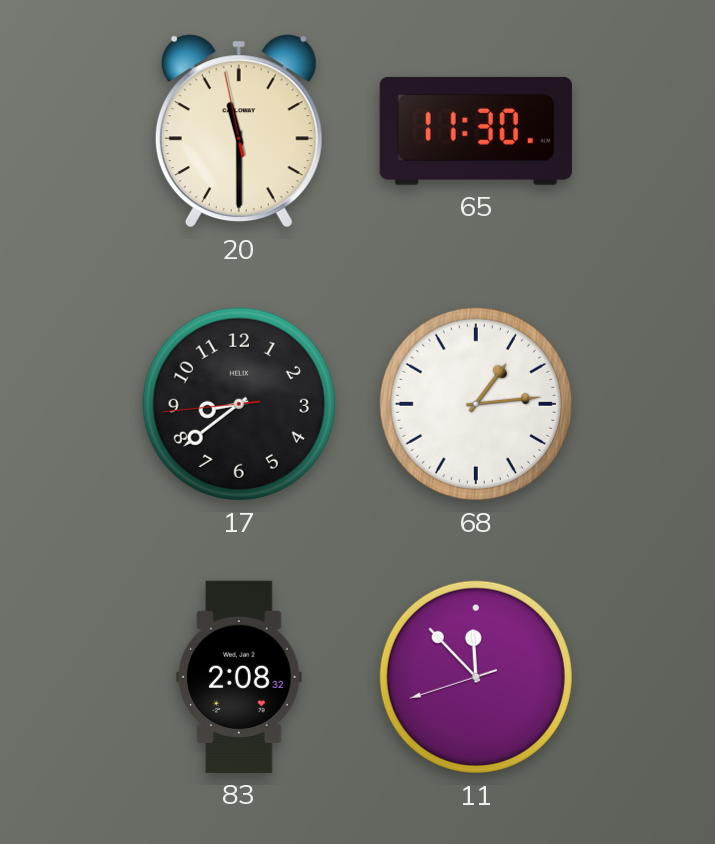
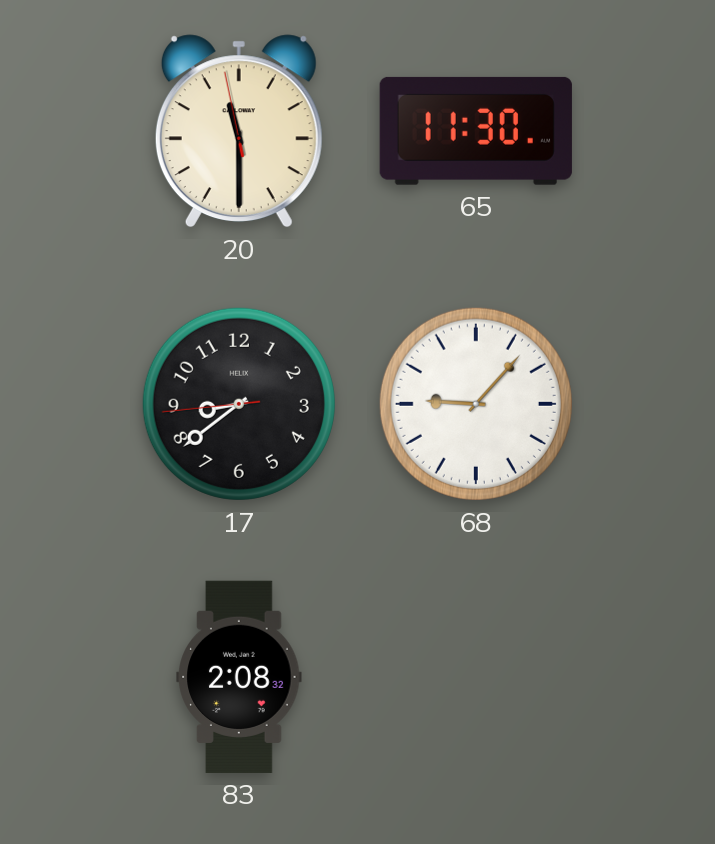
68: 1:14 -> 9:07 (476, 404)
11: 11:52 -> none (476, 677)
